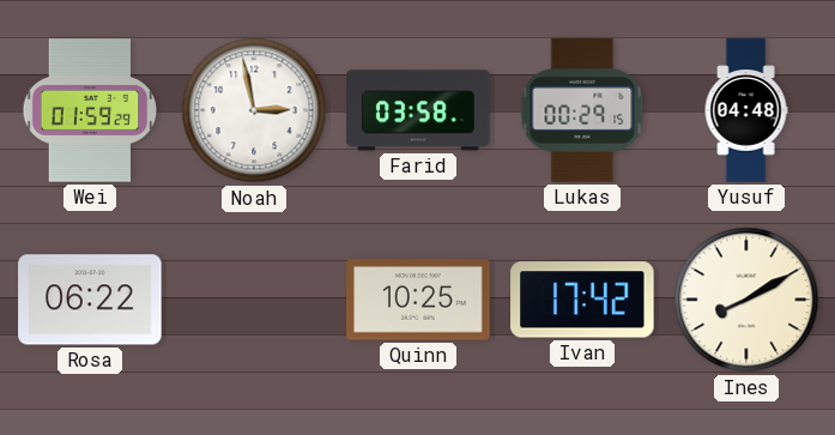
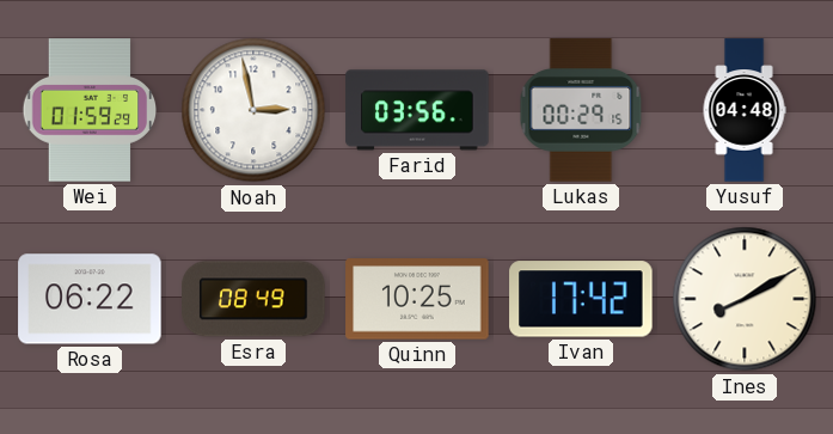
Farid: 03:58 -> 03:56 (417, 110)
Esra: none -> 08:49 (253, 299)
